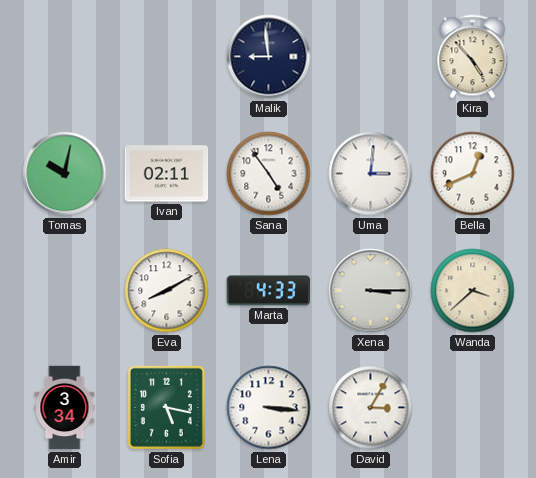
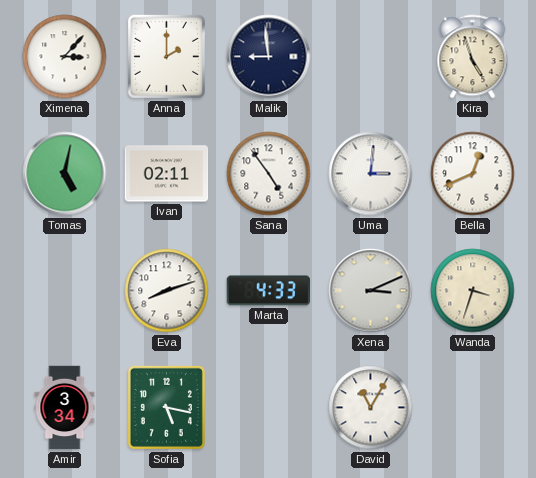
Ximena: none -> 3:07 (65, 57)
Anna: none -> 2:00 (166, 56)
Kira: 4:53 -> 4:57 (473, 57)
Tomas: 10:02 -> 5:02 (65, 174)
Eva: 8:10 -> 8:12 (167, 291)
Xena: 3:15 -> 3:11 (371, 291)
Wanda: 3:38 -> 3:33 (473, 291)
Lena: 3:16 -> none (269, 408)
David: 3:05 -> 11:05 (371, 408)
